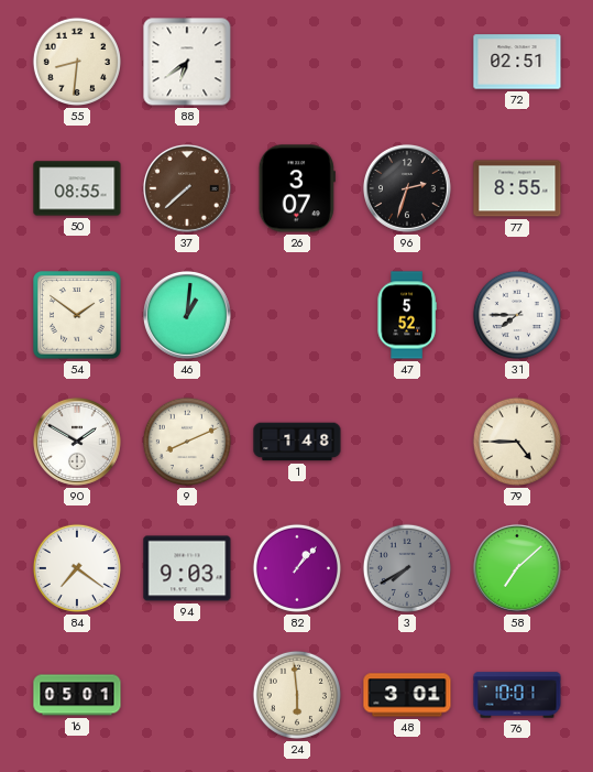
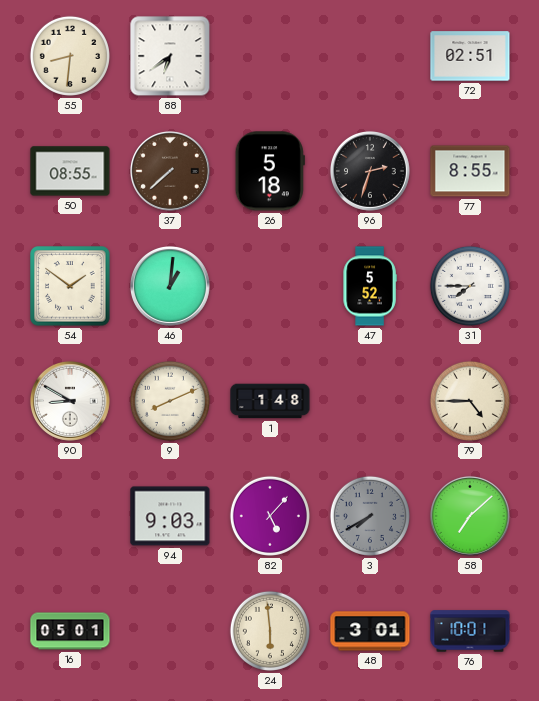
26: 3:07 -> 5:18 (270, 171)
90: 1:50 -> 8:50 (70, 401)
84: 7:21 -> none (77, 568)
82: 1:07 -> 5:07 (270, 516)
